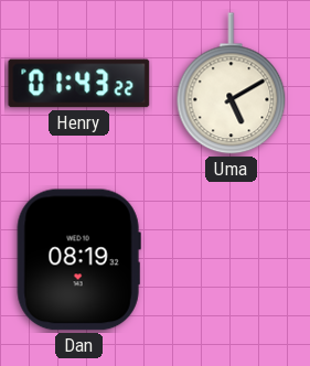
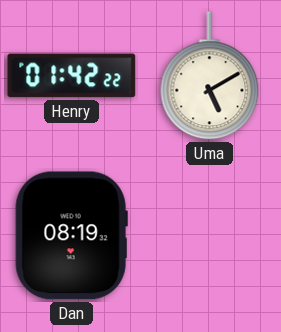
Henry: 01:43 -> 01:42 (72, 76)
